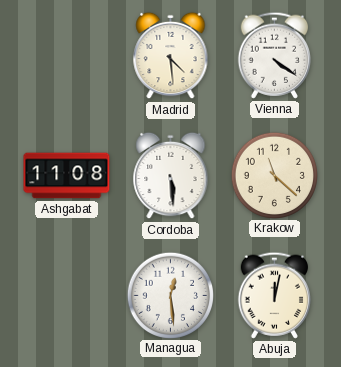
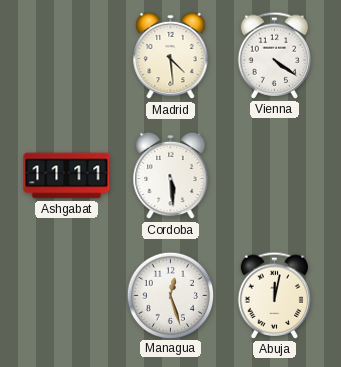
Ashgabat: 11:08 -> 11:11 (67, 176)
Krakow: 11:22 -> none (274, 175)
Managua: 12:29 -> 12:27 (170, 295)
